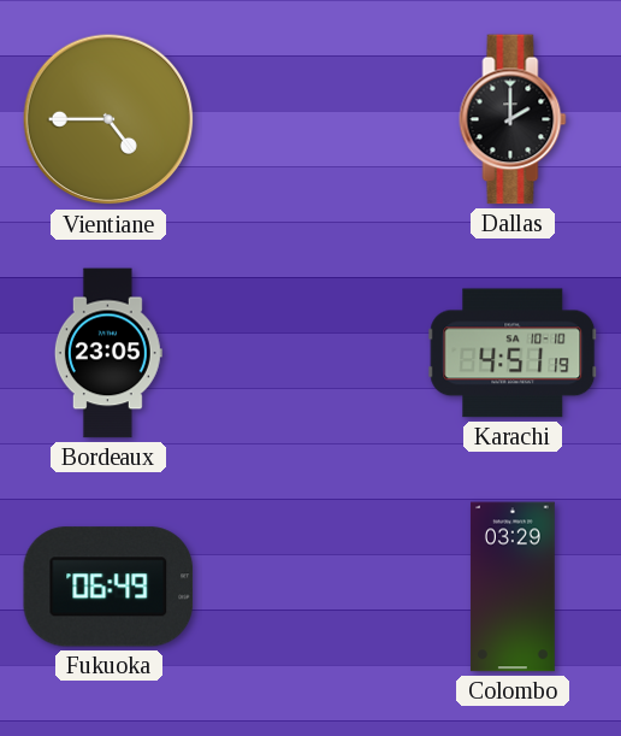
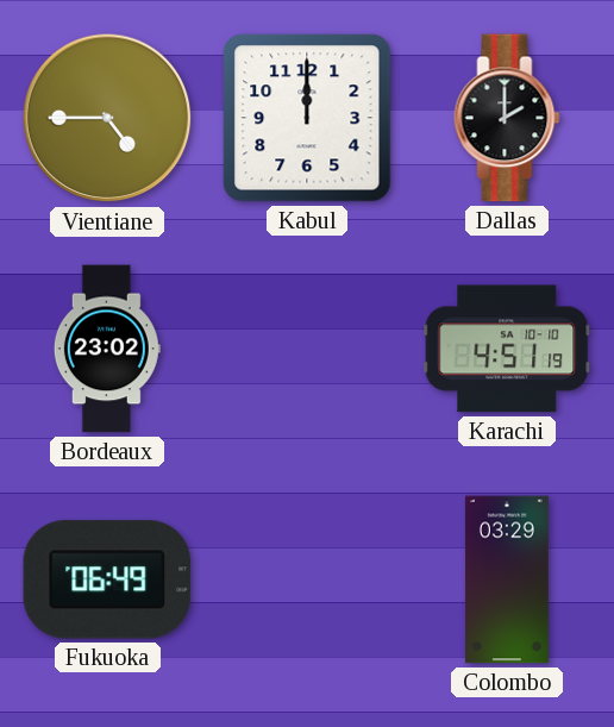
Kabul: none -> 12:00 (307, 118)
Bordeaux: 23:05 -> 23:02 (107, 349)
